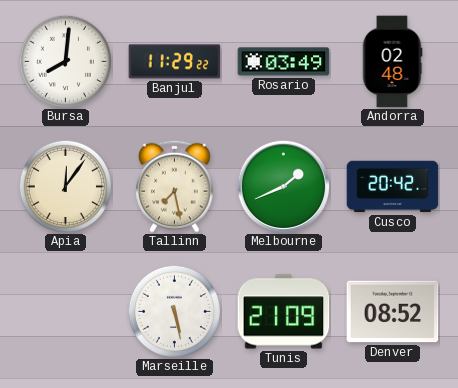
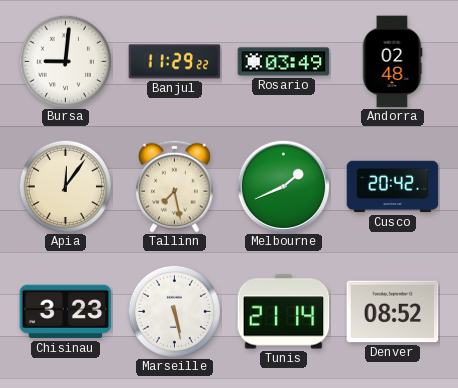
Bursa: 8:01 -> 9:01 (65, 61)
Chisinau: none -> 3:23 (66, 312)
Tunis: 21:09 -> 21:14 (284, 312)
